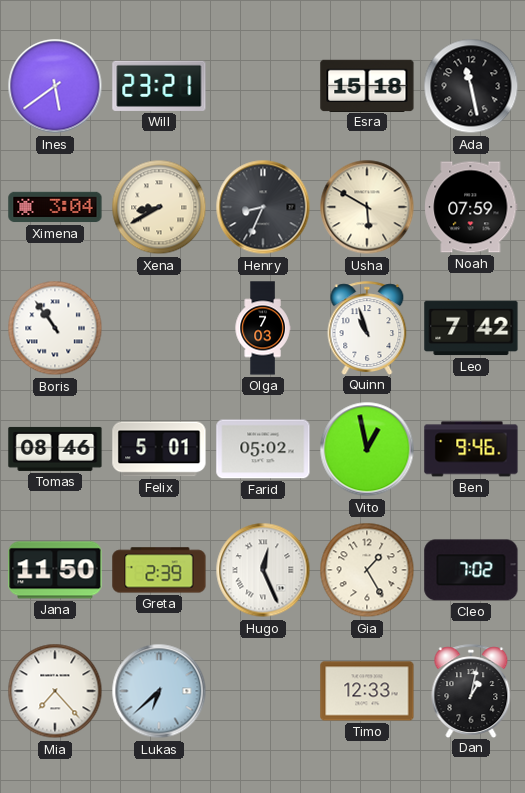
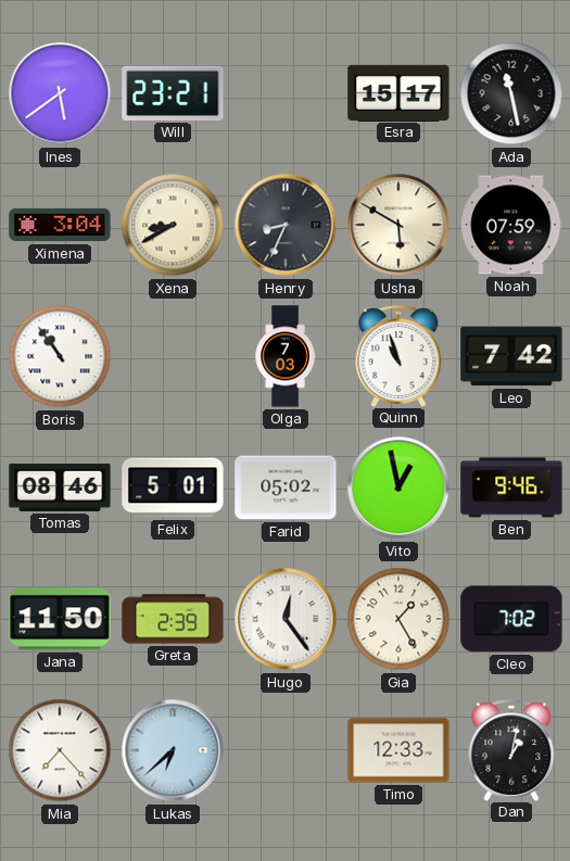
Esra: 15:18 -> 15:17 (398, 92)
Hugo: 12:26 -> 12:24 (286, 619)
